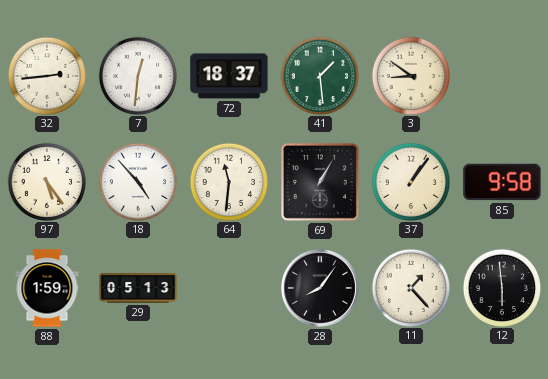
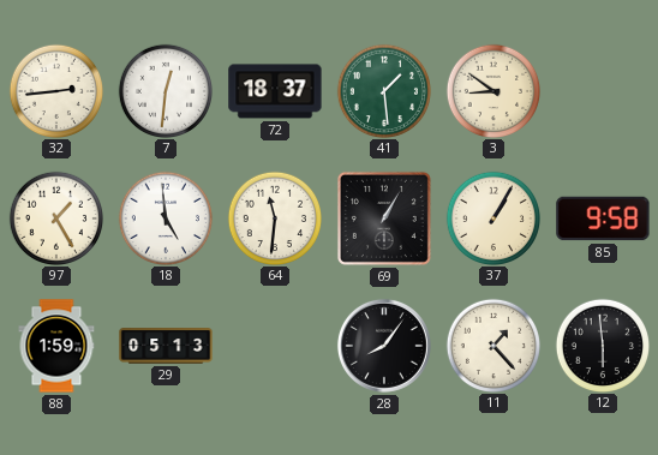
97: 5:24 -> 1:25 (55, 217)
18: 4:53 -> 4:59 (164, 217)
37: 1:06 -> 1:05 (492, 217)
